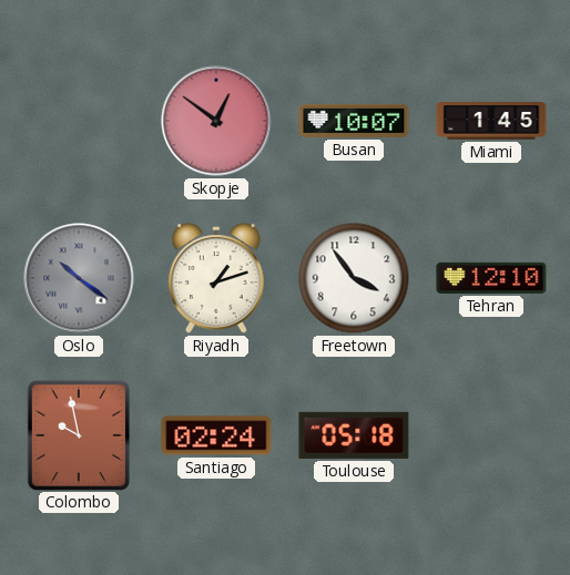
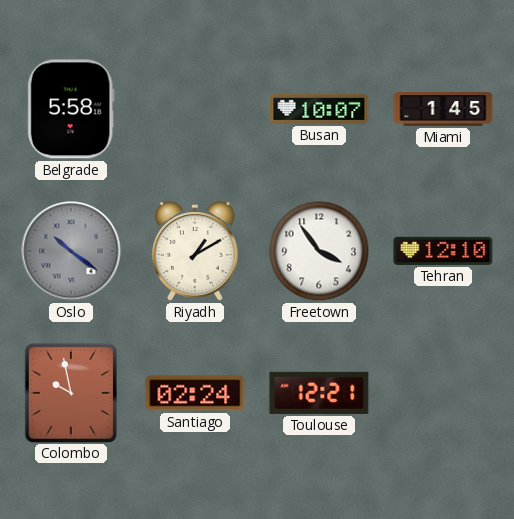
Belgrade: none -> 5:58 (71, 109)
Skopje: 12:51 -> none (216, 121)
Riyadh: 1:12 -> 1:10 (195, 251)
Toulouse: 05:18 -> 12:21 (319, 393)
